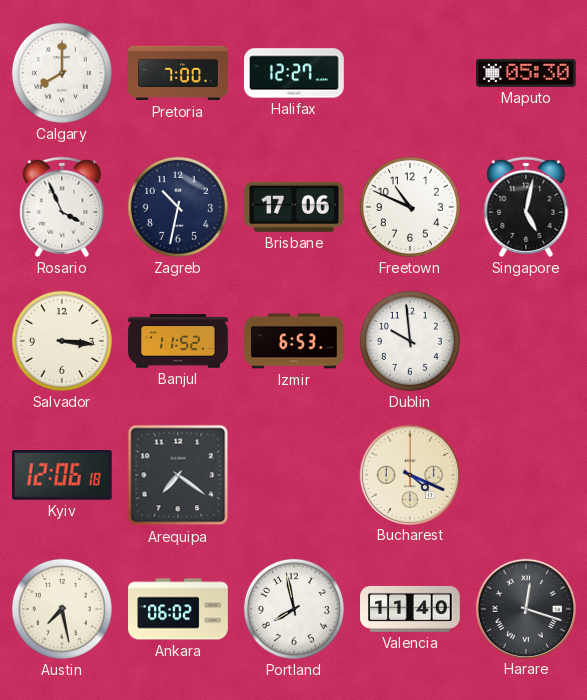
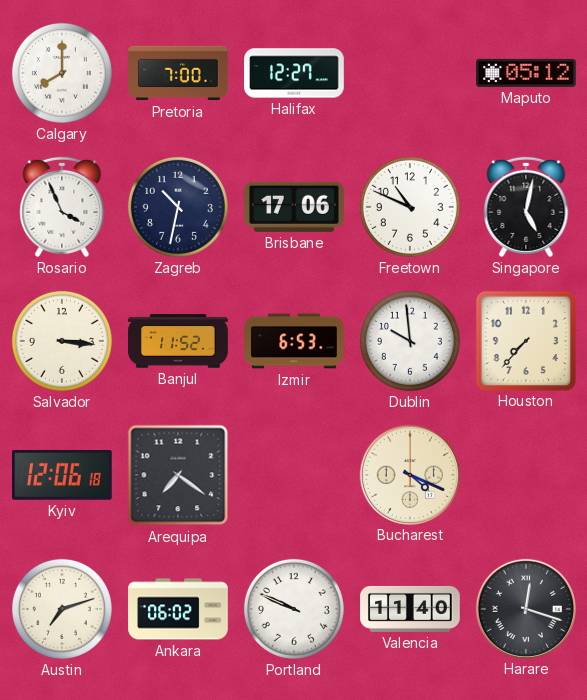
Maputo: 05:30 -> 05:12 (527, 73)
Houston: none -> 7:37 (525, 340)
Austin: 7:28 -> 7:12 (62, 609)
Portland: 7:58 -> 9:49 (294, 609)
